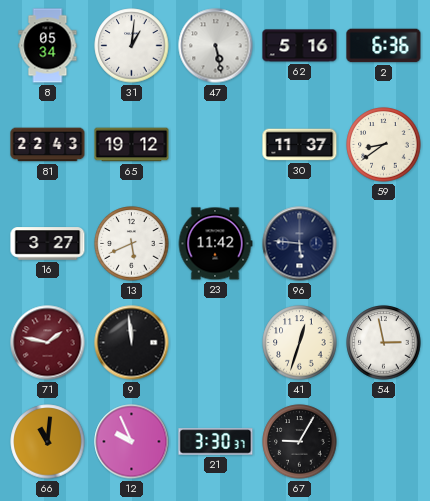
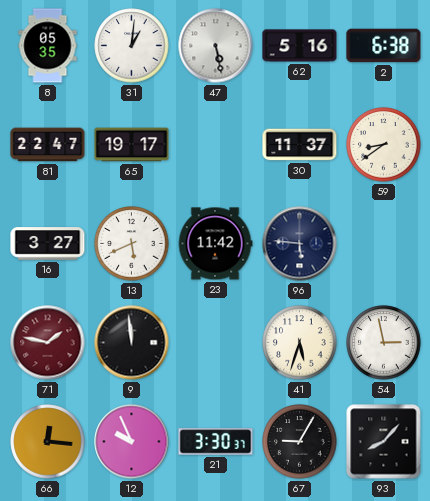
8: 05:34 -> 05:35 (48, 46)
2: 6:36 -> 6:38 (384, 46)
81: 22:43 -> 22:47 (48, 145)
65: 19:12 -> 19:17 (132, 145)
41: 12:33 -> 5:33 (300, 343)
66: 11:01 -> 12:16 (48, 442)
93: none -> 8:07 (384, 442)
